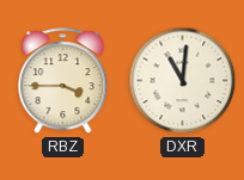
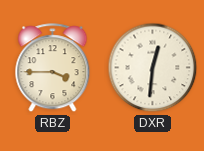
DXR: 11:01 -> 12:31 (153, 68)
